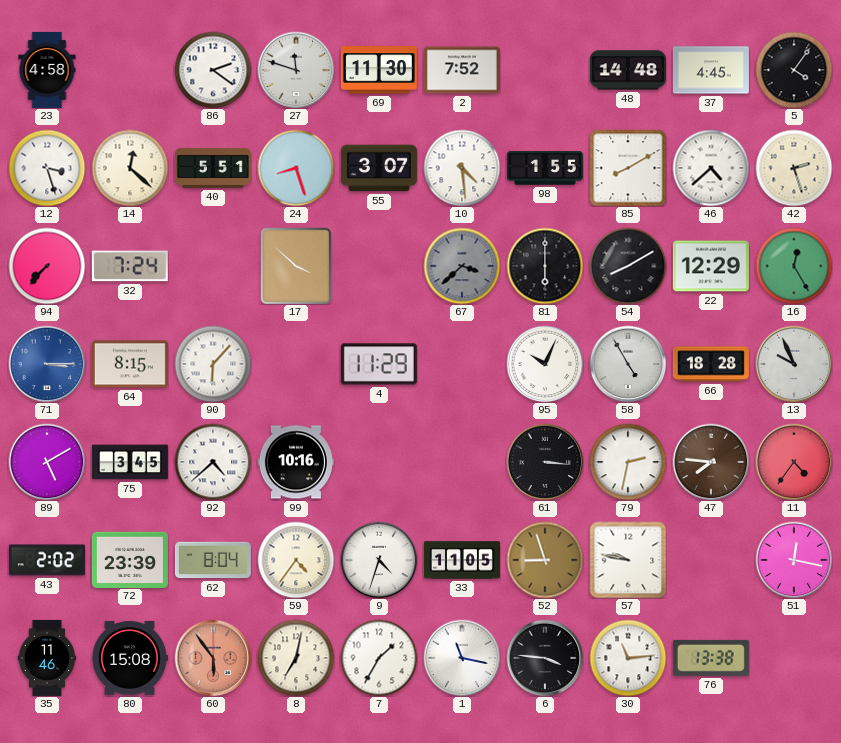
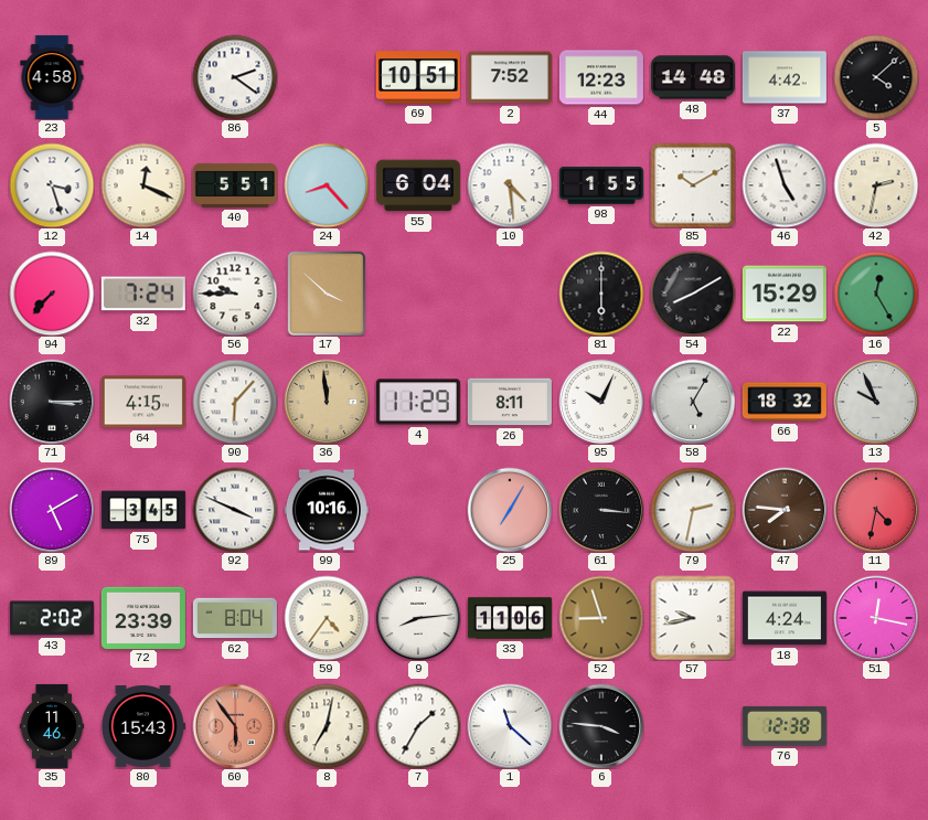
27: 11:48 -> none (296, 70)
69: 11:30 -> 10:51 (418, 77)
44: none -> 12:23 (601, 77)
37: 4:45 -> 4:42 (785, 77)
5: 4:06 -> 4:08 (876, 77)
14: 12:22 -> 12:19 (143, 185)
24: 8:27 -> 8:23 (327, 185)
55: 3:07 -> 6:04 (418, 185)
85: 8:10 -> 10:10 (693, 185)
46: 4:38 -> 4:57 (785, 185)
42: 2:27 -> 2:32 (876, 185)
56: none -> 9:45 (235, 294)
67: 3:38 -> none (462, 266)
22: 12:29 -> 15:29 (785, 294)
71 dial: blue -> black (52, 402)
64: 8:15 -> 4:15 (143, 402)
36: none -> 11:59 (327, 402)
26: none -> 8:11 (510, 402)
58: 4:55 -> 5:05 (693, 402)
66: 18:28 -> 18:32 (785, 402)
92: 4:38 -> 3:49 (235, 510)
25: none -> 7:05 (510, 510)
11: 4:36 -> 4:32 (876, 510)
9: 4:33 -> 8:14 (418, 618)
33: 11:05 -> 11:06 (510, 618)
57: 9:47 -> 9:43 (693, 618)
18: none -> 4:24 (785, 618)
80: 15:08 -> 15:43 (143, 726)
1: 11:17 -> 11:22 (510, 726)
30: 11:14 -> none (628, 658)
76: 13:38 -> 12:38 (785, 726)
